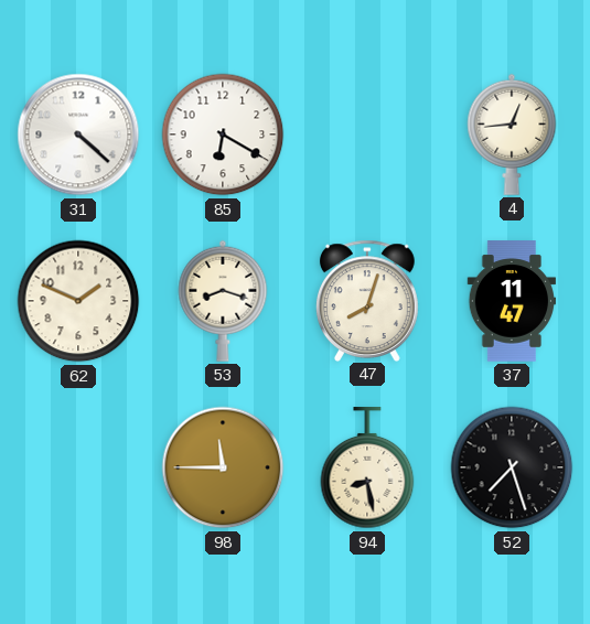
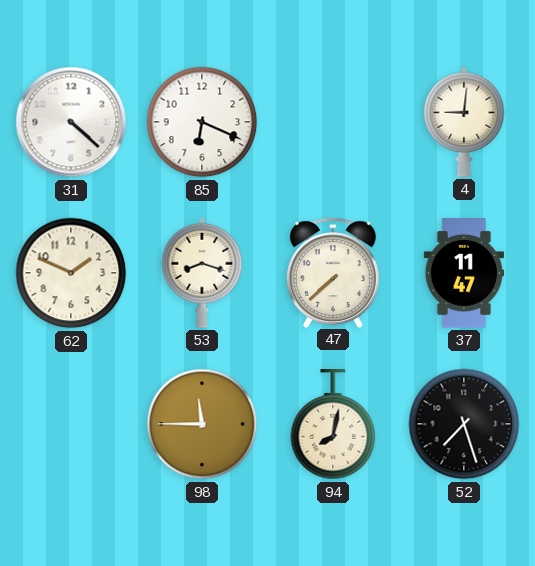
85: 6:20 -> 6:19 (202, 122)
4: 12:44 -> 9:01 (464, 122)
47: 8:03 -> 7:38 (333, 272)
94: 8:28 -> 8:02 (333, 425)
